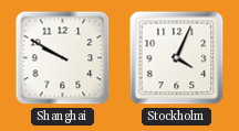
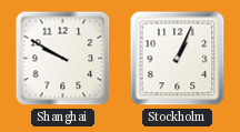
Stockholm: 4:04 -> 1:04 (178, 59)
